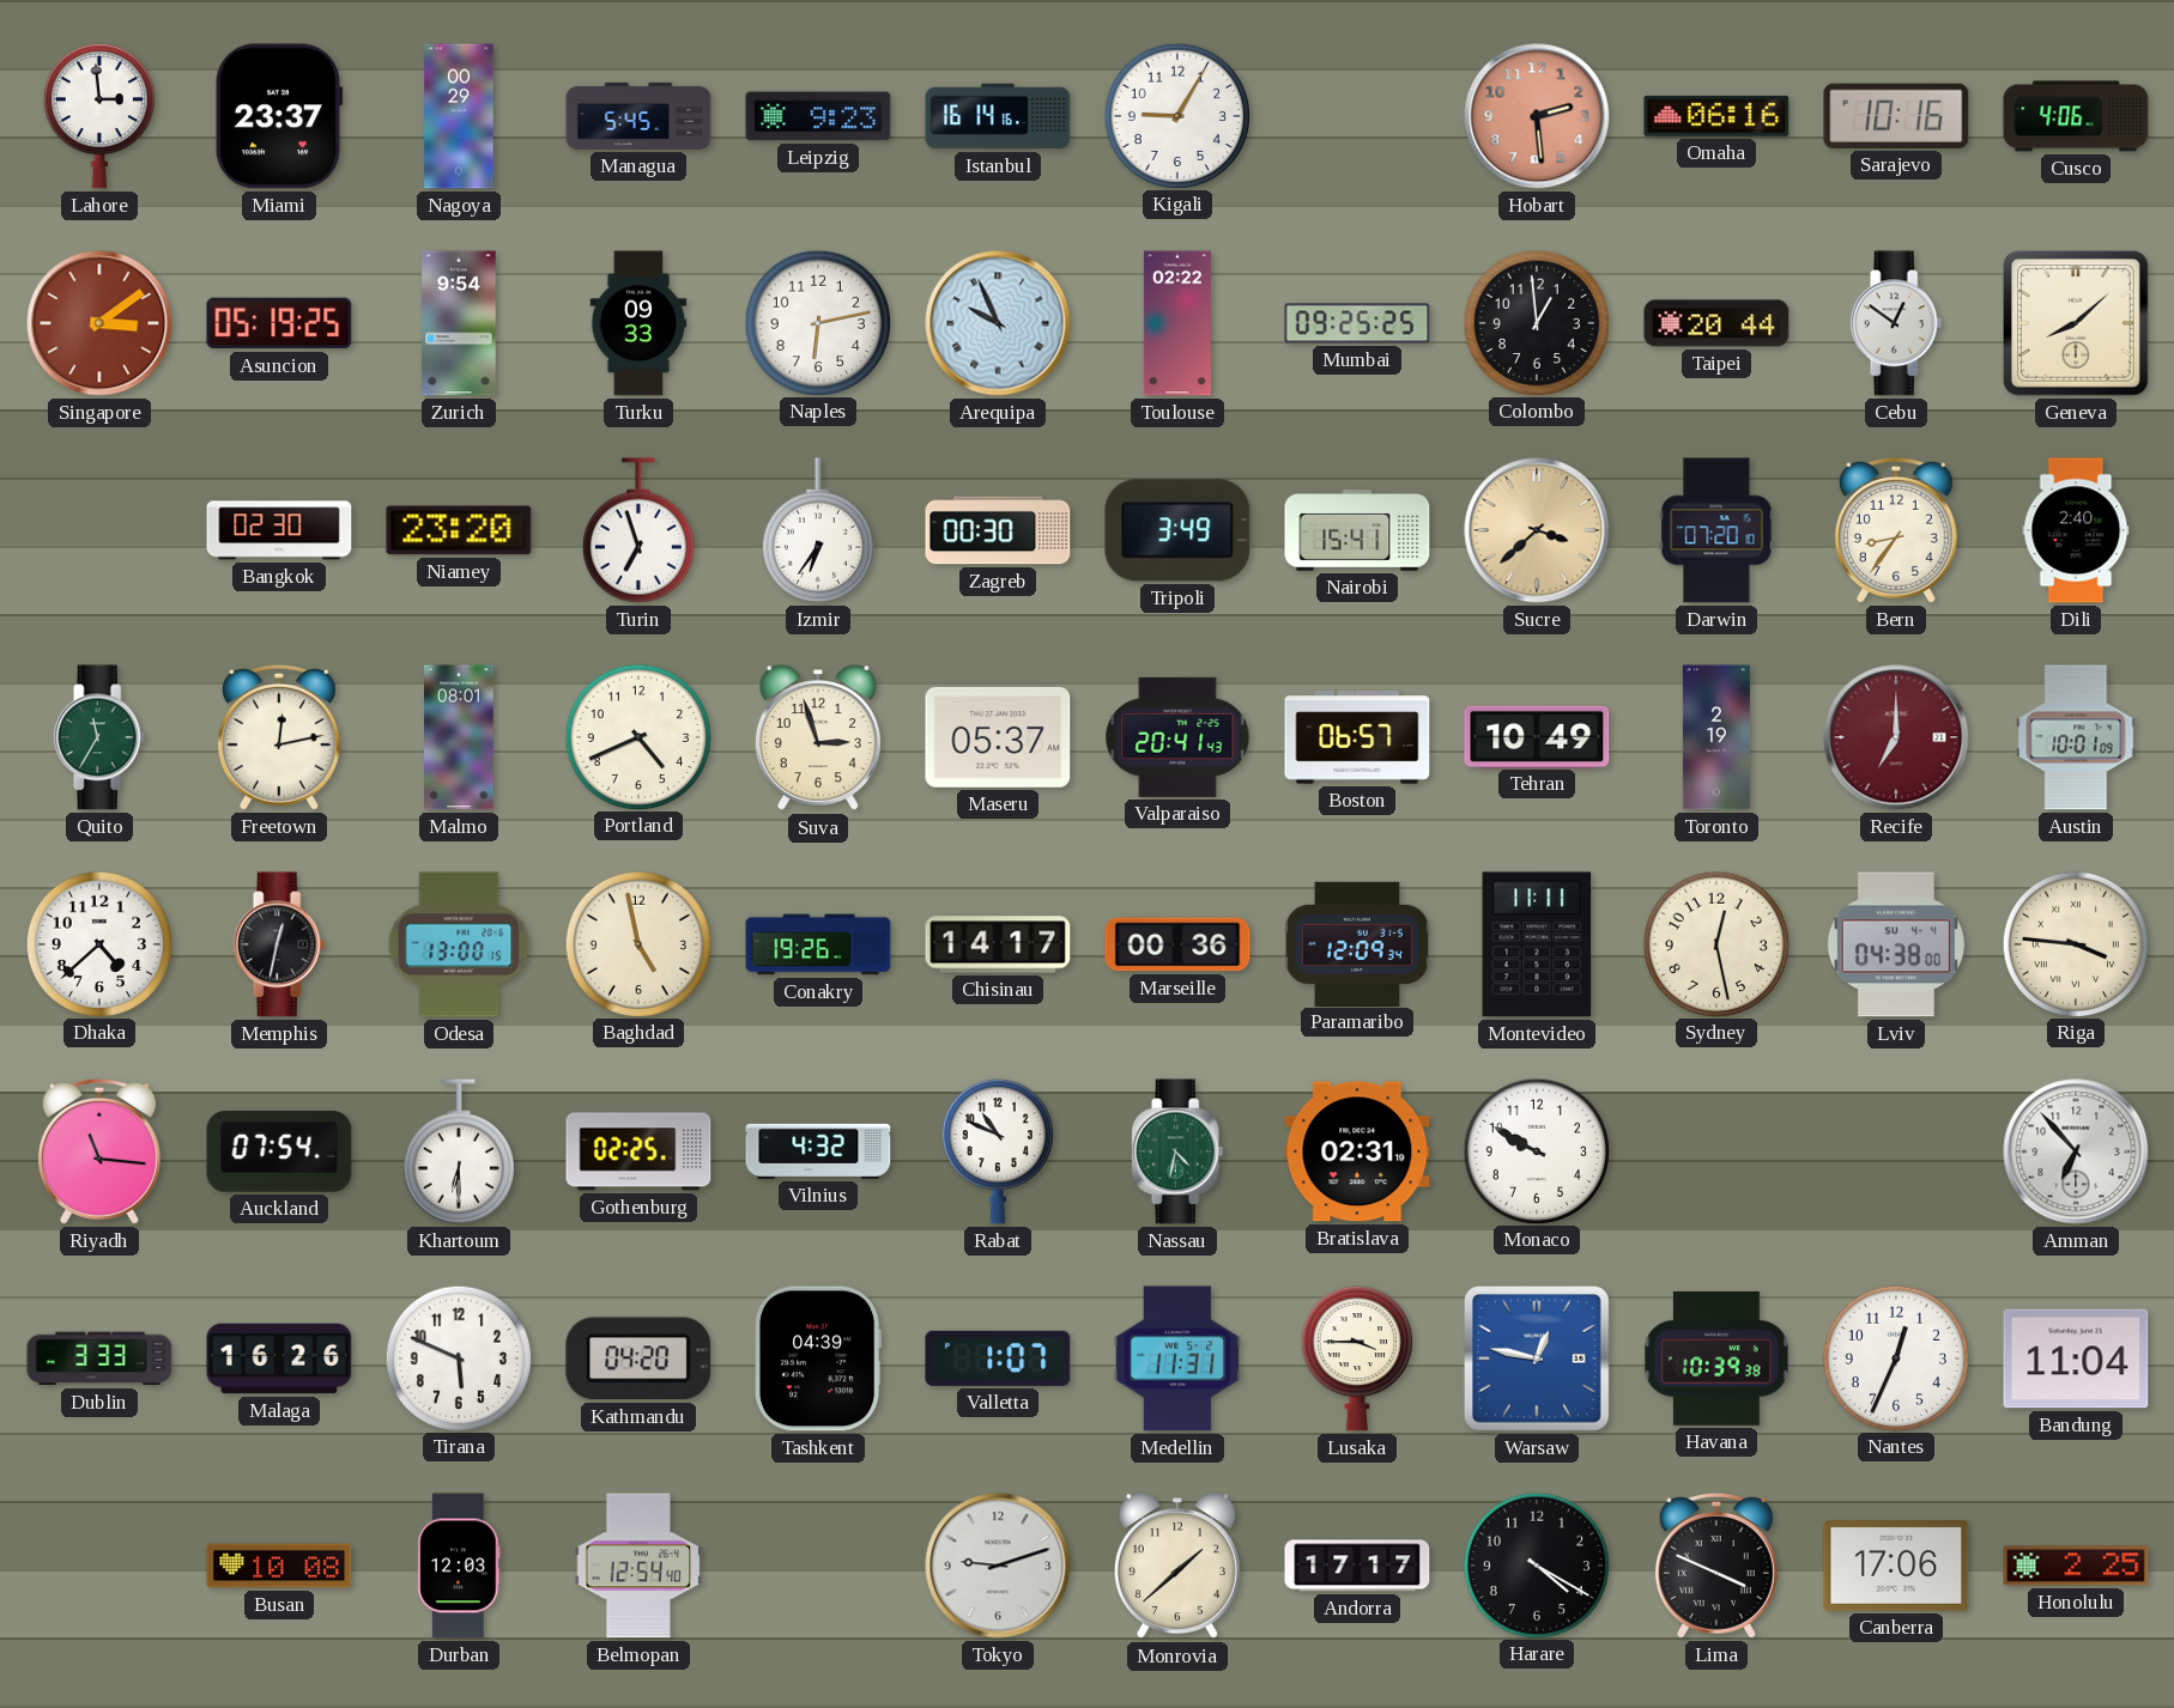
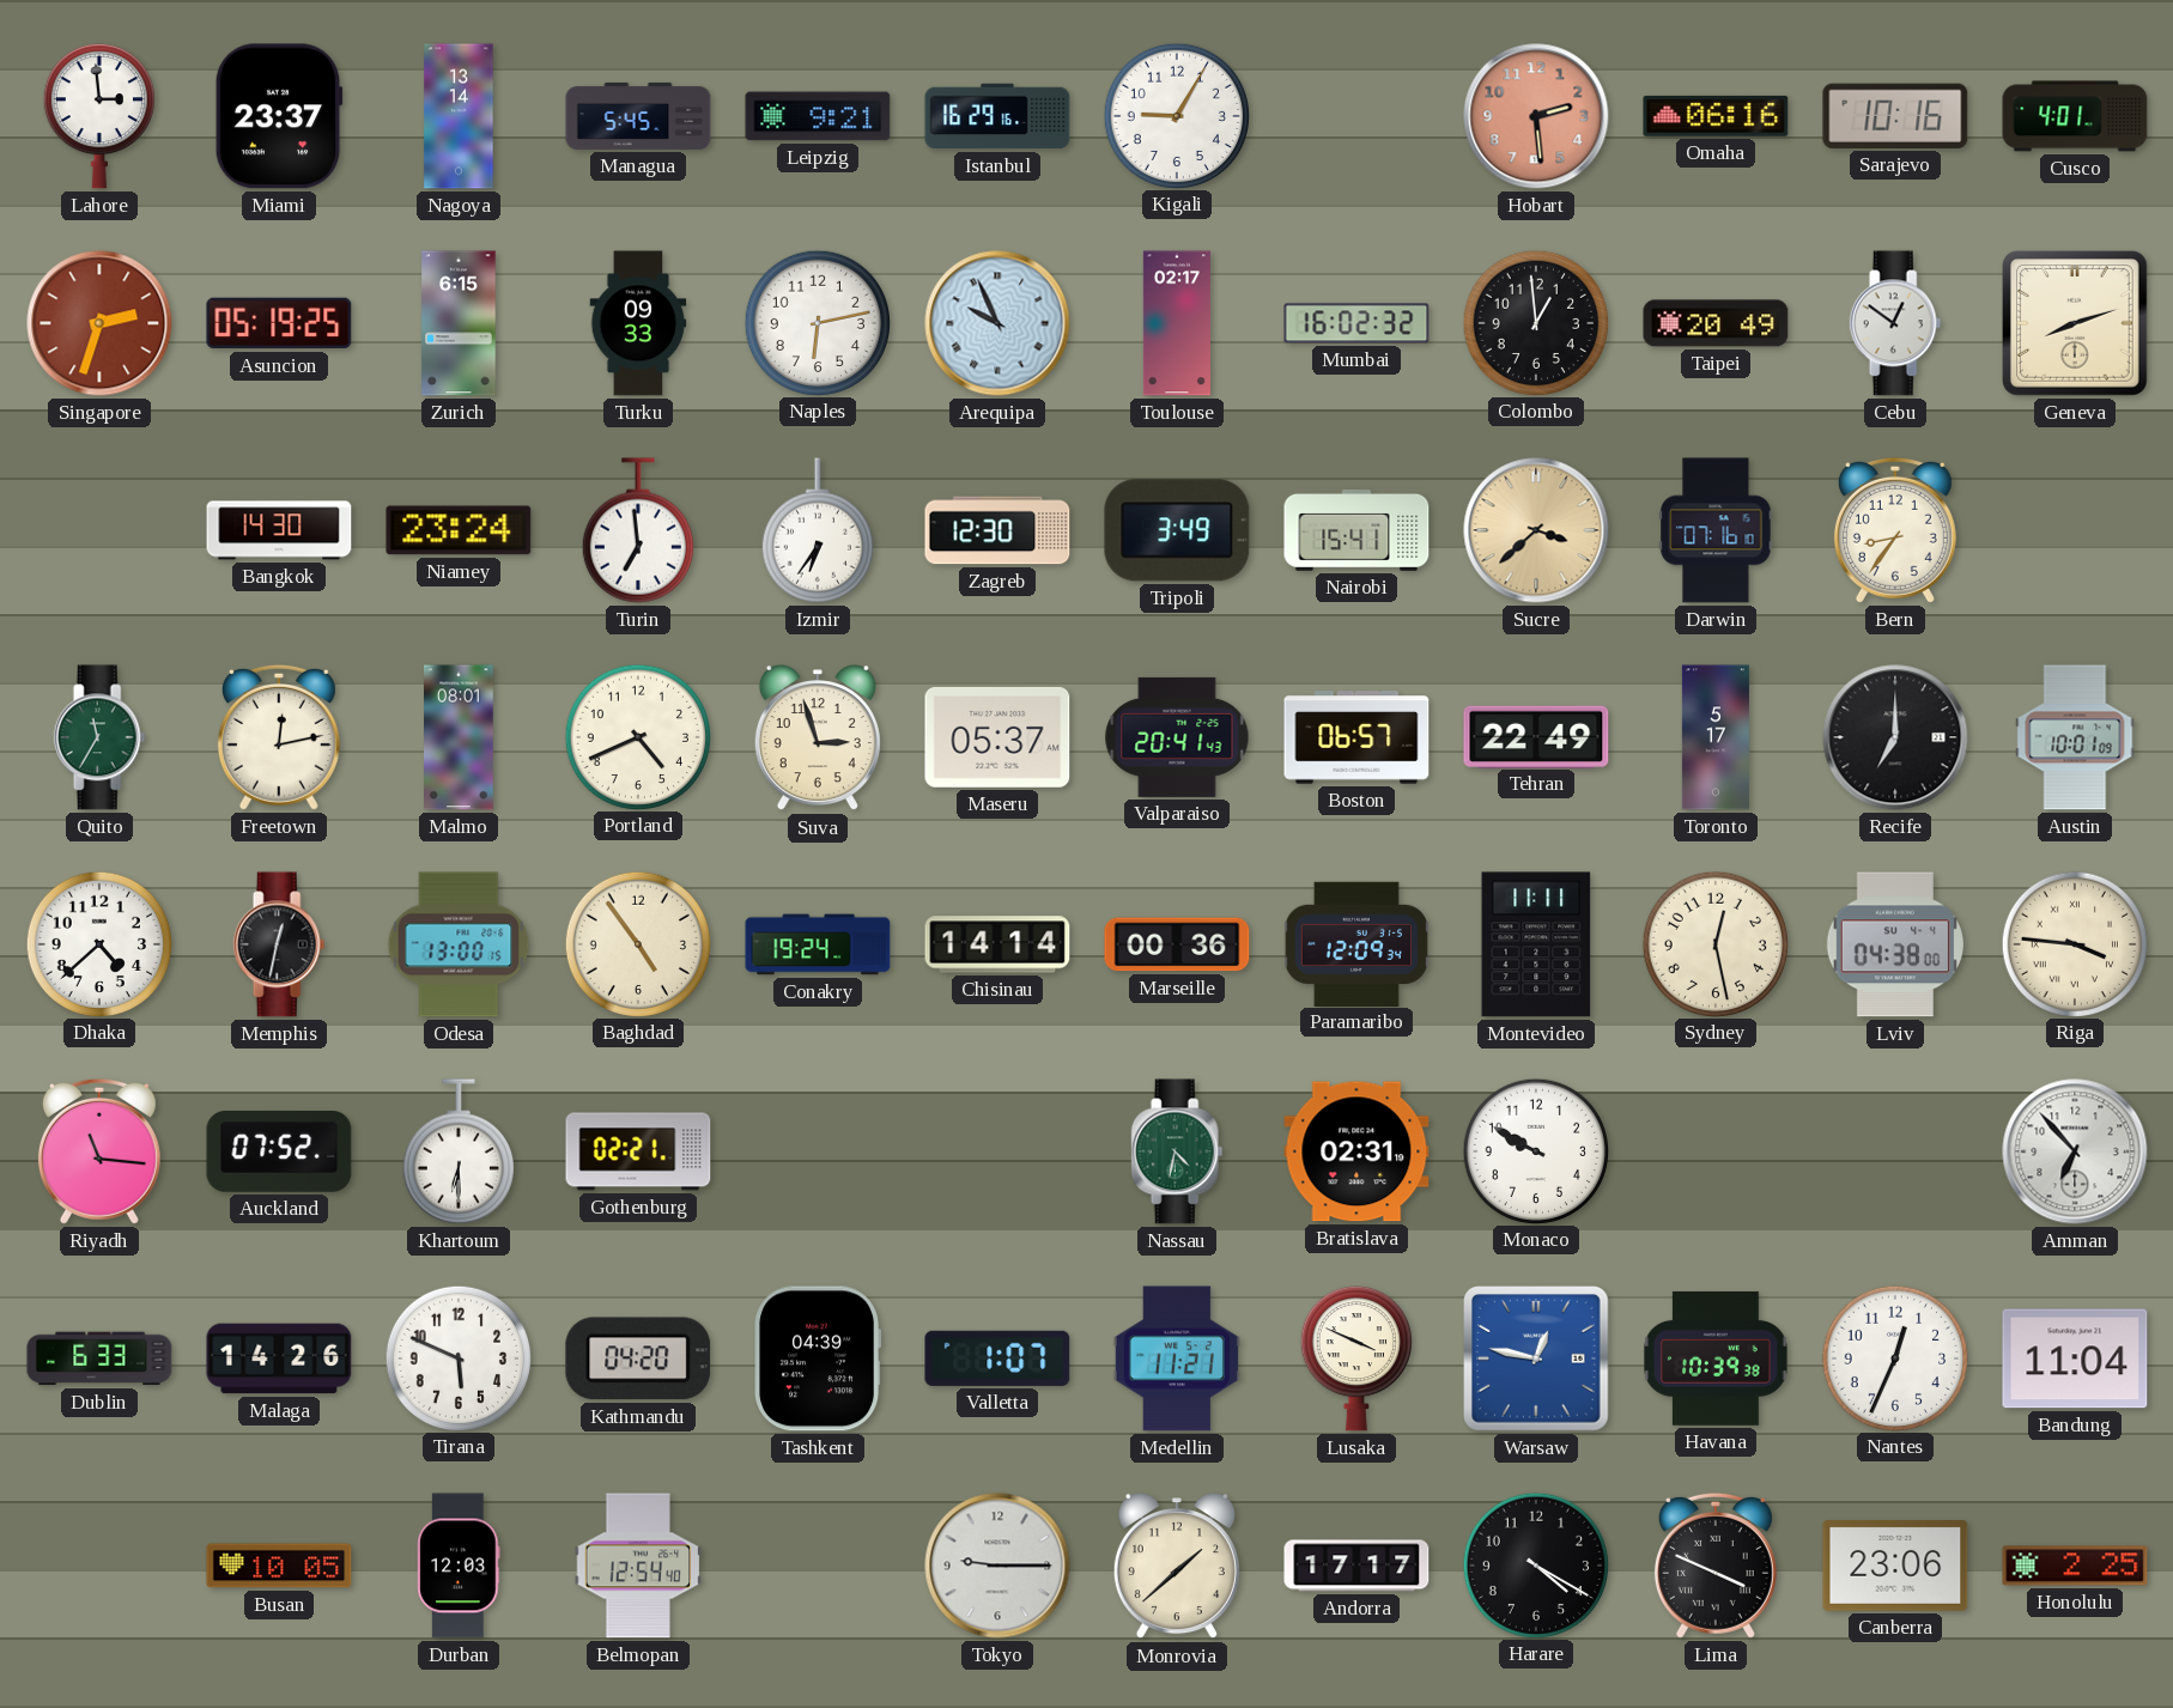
Nagoya: 00:29 -> 13:14 (459, 116)
Leipzig: 9:23 -> 9:21 (818, 116)
Istanbul: 16:14 -> 16:29 (997, 116)
Cusco: 4:06 -> 4:01 (2075, 116)
Singapore: 3:09 -> 2:33 (99, 323)
Zurich: 9:54 -> 6:15 (459, 323)
Toulouse: 02:22 -> 02:17 (1177, 323)
Mumbai: 09:25 -> 16:02 (1356, 323)
Taipei: 20:44 -> 20:49 (1716, 323)
Geneva: 8:08 -> 8:12 (2076, 324)
Bangkok: 02:30 -> 14:30 (279, 530)
Niamey: 23:20 -> 23:24 (459, 530)
Turin: 6:57 -> 6:59 (638, 530)
Zagreb: 00:30 -> 12:30 (997, 530)
Darwin: 07:20 -> 07:16 (1716, 530)
Dili: 2:40 -> none (2076, 530)
Tehran: 10:49 -> 22:49 (1536, 736)
Toronto: 2:19 -> 5:17 (1716, 737)
Recife dial: burgundy -> black (1895, 737)
Baghdad: 4:58 -> 4:54 (637, 943)
Conakry: 19:26 -> 19:24 (818, 944)
Chisinau: 14:17 -> 14:14 (997, 944)
Auckland: 07:54 -> 07:52 (279, 1151)
Gothenburg: 02:25 -> 02:21 (638, 1151)
Vilnius: 4:32 -> none (818, 1151)
Rabat: 10:49 -> none (998, 1153)
Dublin: 3:33 -> 6:33 (99, 1359)
Malaga: 16:26 -> 14:26 (279, 1359)
Medellin: 11:31 -> 11:21 (1177, 1359)
Lusaka: 3:45 -> 3:49 (1356, 1360)
Busan: 10:08 -> 10:05 (279, 1566)
Tokyo: 9:12 -> 9:15 (997, 1566)
Canberra: 17:06 -> 23:06 (1895, 1567)
